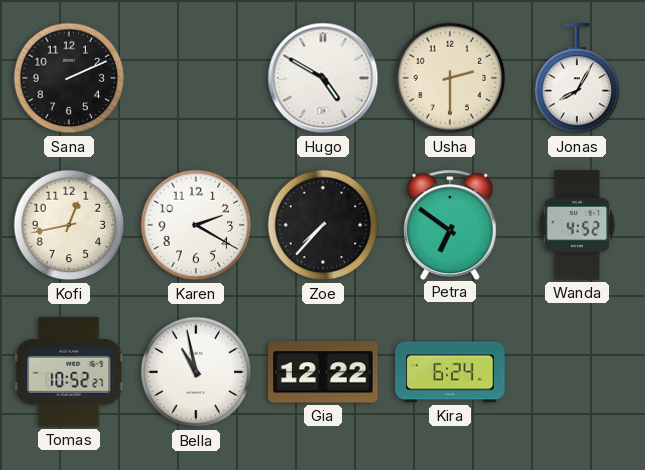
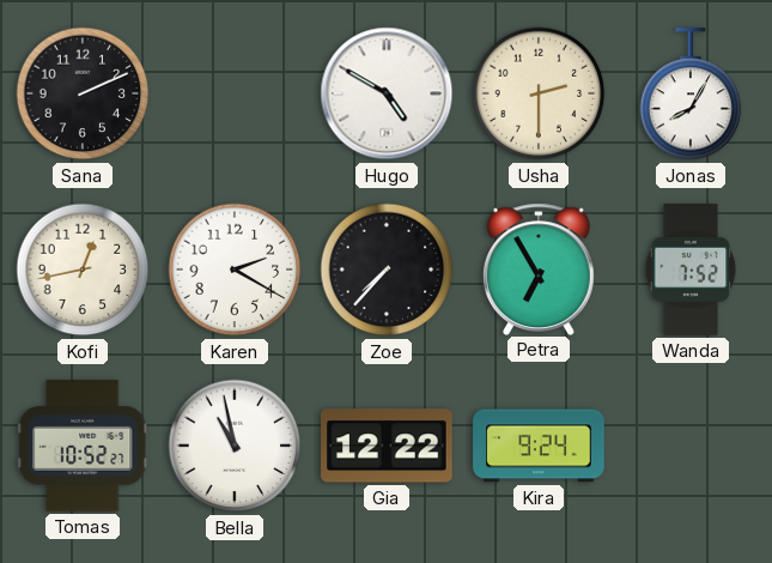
Petra: 6:51 -> 6:55 (539, 268)
Wanda: 4:52 -> 7:52 (691, 270)
Kira: 6:24 -> 9:24 (539, 446)
